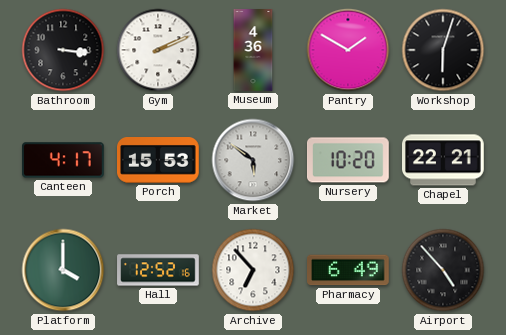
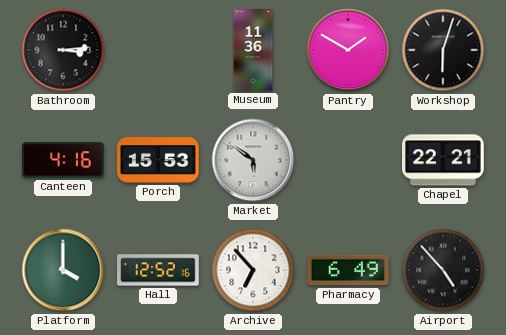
Bathroom: 3:16 -> 3:14 (63, 50)
Gym: 2:11 -> none (158, 50)
Museum: 4:36 -> 11:36 (253, 50)
Canteen: 4:17 -> 4:16 (64, 160)
Nursery: 10:20 -> none (349, 160)
